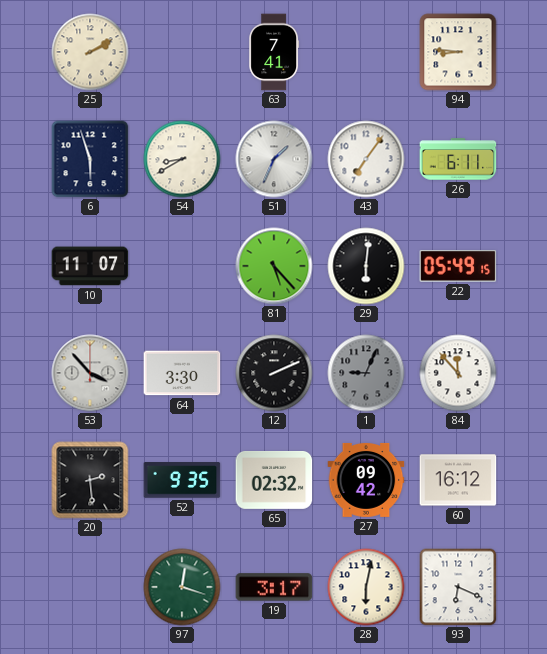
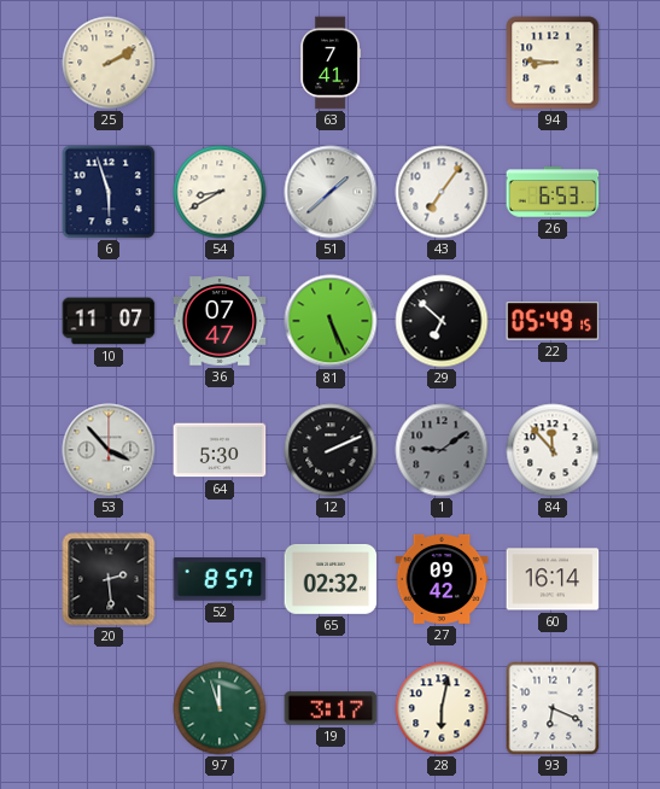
51: 1:34 -> 1:38 (331, 192)
26: 6:11 -> 6:53 (553, 192)
36: none -> 07:47 (220, 321)
81: 5:23 -> 5:26 (331, 321)
29: 6:01 -> 6:52 (442, 321)
64: 3:30 -> 5:30 (220, 450)
1: 9:04 -> 9:09 (442, 450)
52: 9:35 -> 8:57 (220, 579)
60: 16:12 -> 16:14 (553, 579)
97: 12:18 -> 11:57 (220, 708)
